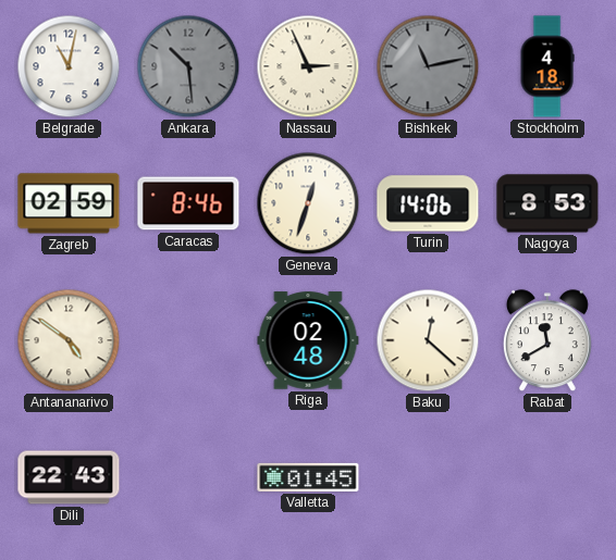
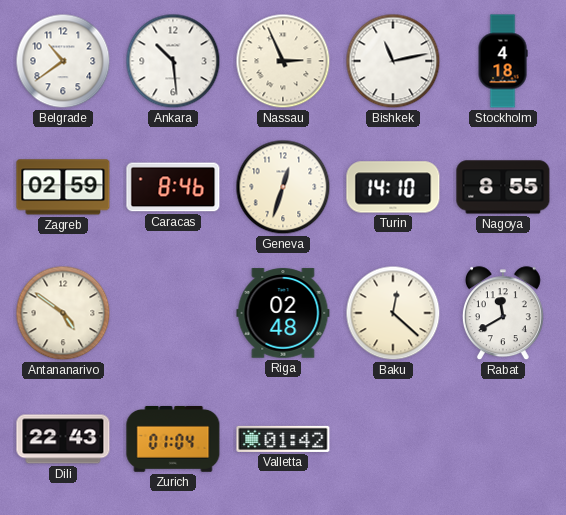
Belgrade: 11:02 -> 10:39 (63, 61)
Ankara dial: grey -> white (173, 61)
Bishkek dial: grey -> white (393, 61)
Turin: 14:06 -> 14:10 (393, 187)
Nagoya: 8:53 -> 8:55 (503, 187)
Zurich: none -> 01:04 (173, 439)
Valletta: 01:45 -> 01:42 (283, 439)
